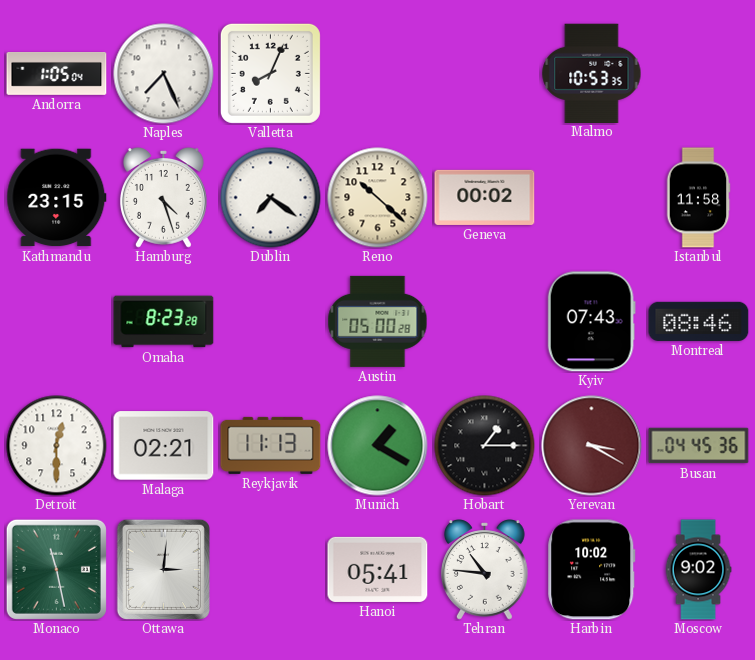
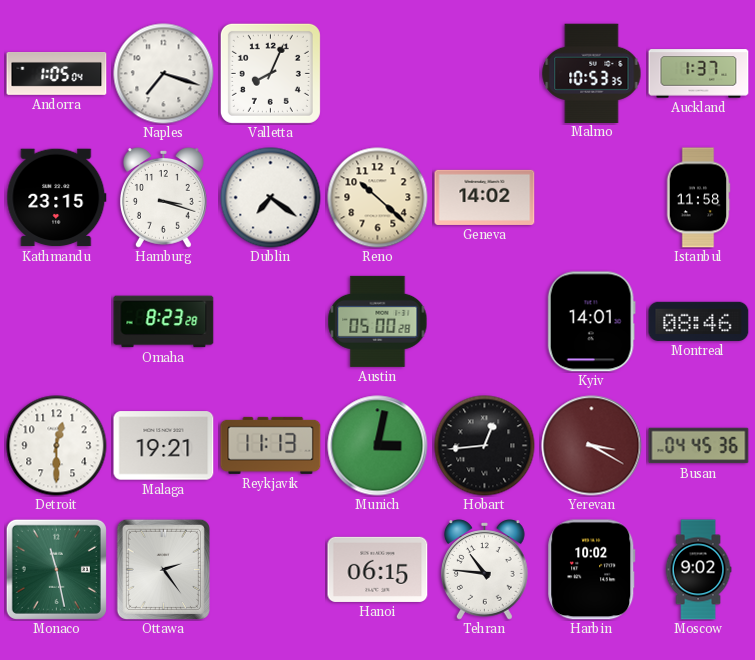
Naples: 7:26 -> 7:18 (164, 74)
Auckland: none -> 1:37 (699, 74)
Hamburg: 4:27 -> 3:18 (163, 198)
Geneva: 00:02 -> 14:02 (485, 197)
Kyiv: 07:43 -> 14:01 (591, 322)
Malaga: 02:21 -> 19:21 (164, 446)
Munich: 1:20 -> 3:02 (378, 446)
Hobart: 1:15 -> 12:44 (485, 446)
Ottawa: 3:01 -> 2:24 (163, 569)
Hanoi: 05:41 -> 06:15 (378, 569)
